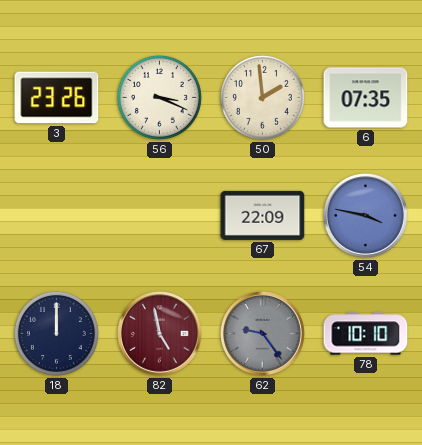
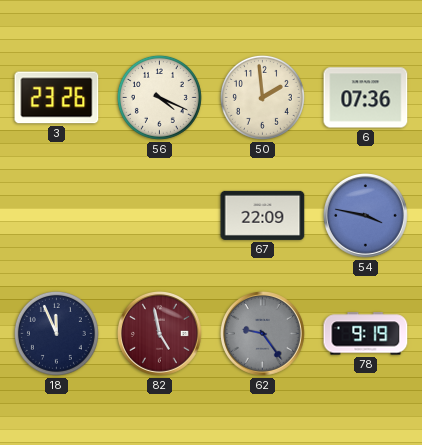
56: 3:19 -> 4:19 (159, 97)
6: 07:35 -> 07:36 (366, 98)
18: 12:00 -> 11:56 (56, 333)
78: 10:10 -> 9:19 (366, 334)
